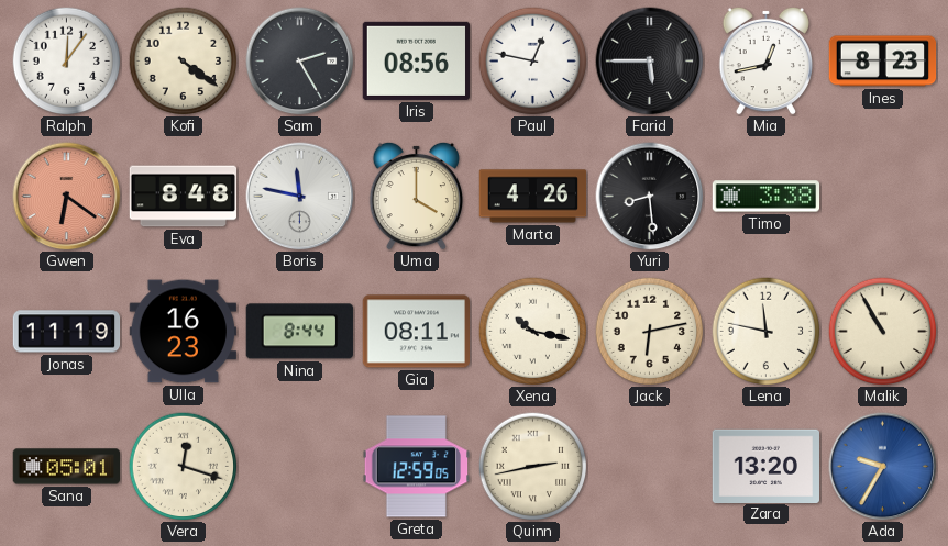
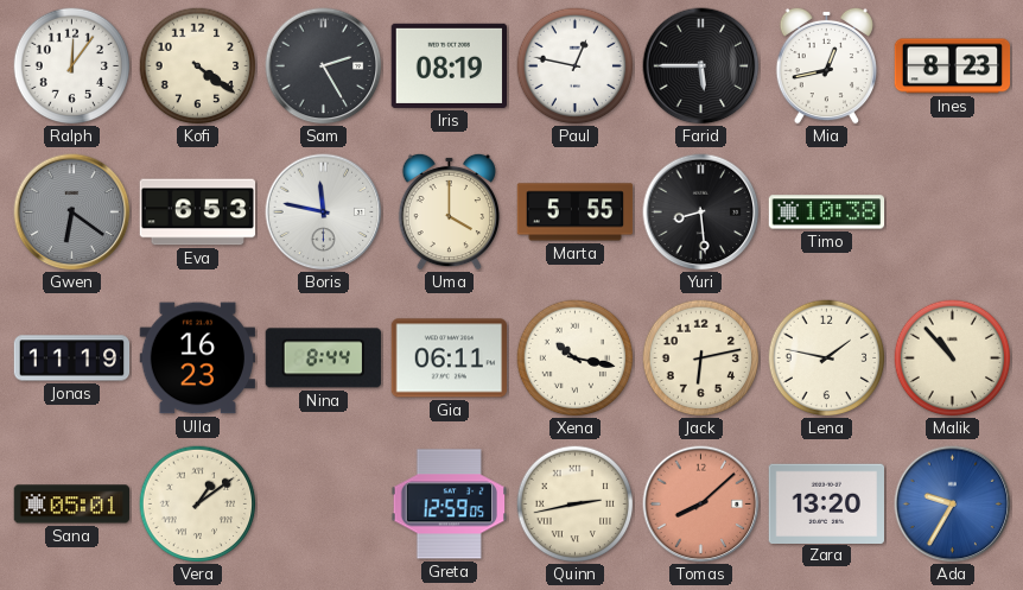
Iris: 08:56 -> 08:19 (449, 65)
Gwen dial: salmon -> grey (72, 212)
Eva: 8:48 -> 6:53 (198, 212)
Marta: 4:26 -> 5:55 (576, 212)
Timo: 3:38 -> 10:38 (827, 212)
Gia: 08:11 -> 06:11 (450, 359)
Lena: 11:47 -> 1:47 (827, 359)
Malik: 10:55 -> 10:53 (953, 359)
Vera: 12:18 -> 1:09 (198, 505)
Tomas: none -> 8:08 (701, 505)
